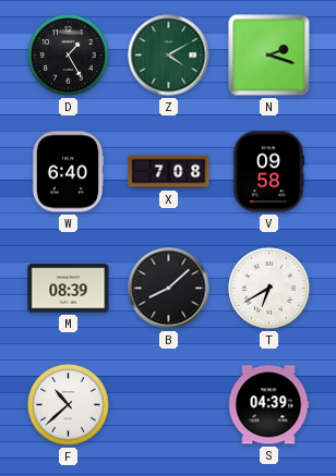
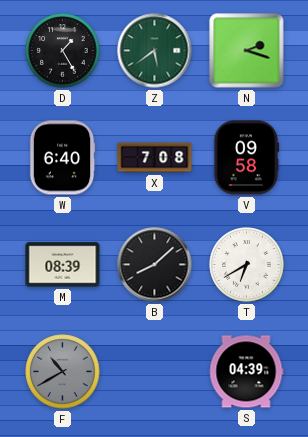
Z: 4:10 -> 5:39 (155, 51)
F: 10:38 -> 10:40 (63, 372)
F dial: white -> grey (63, 372)
